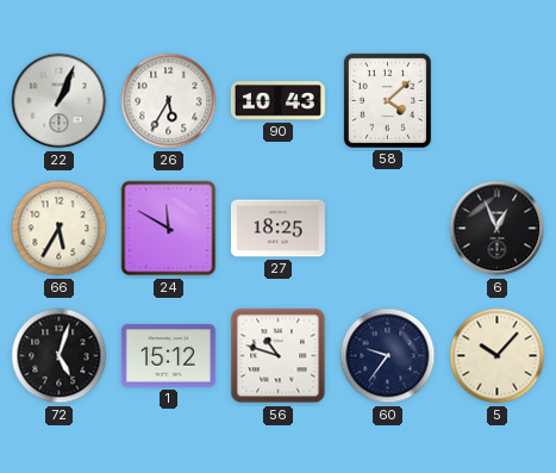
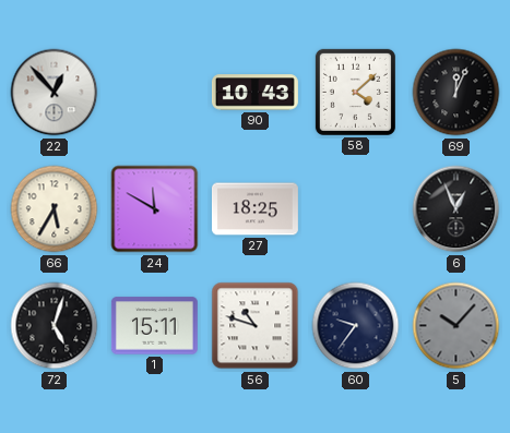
22: 1:04 -> 12:53 (55, 93)
26: 5:35 -> none (169, 101)
69: none -> 12:04 (456, 93)
1: 15:12 -> 15:11 (154, 326)
5 dial: cream -> grey (456, 326)
